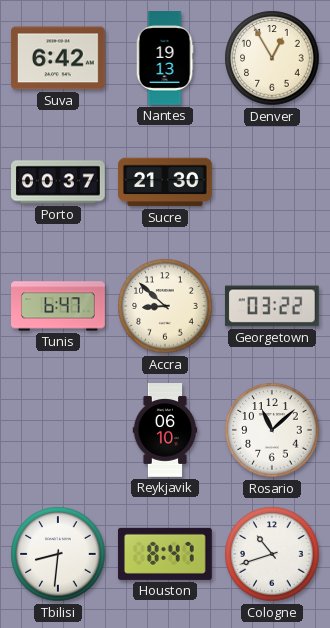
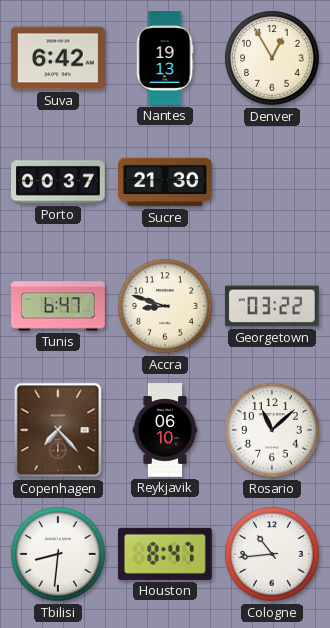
Accra: 8:52 -> 8:48 (165, 306)
Copenhagen: none -> 7:23 (58, 430)
Cologne: 10:42 -> 10:44 (272, 554)
